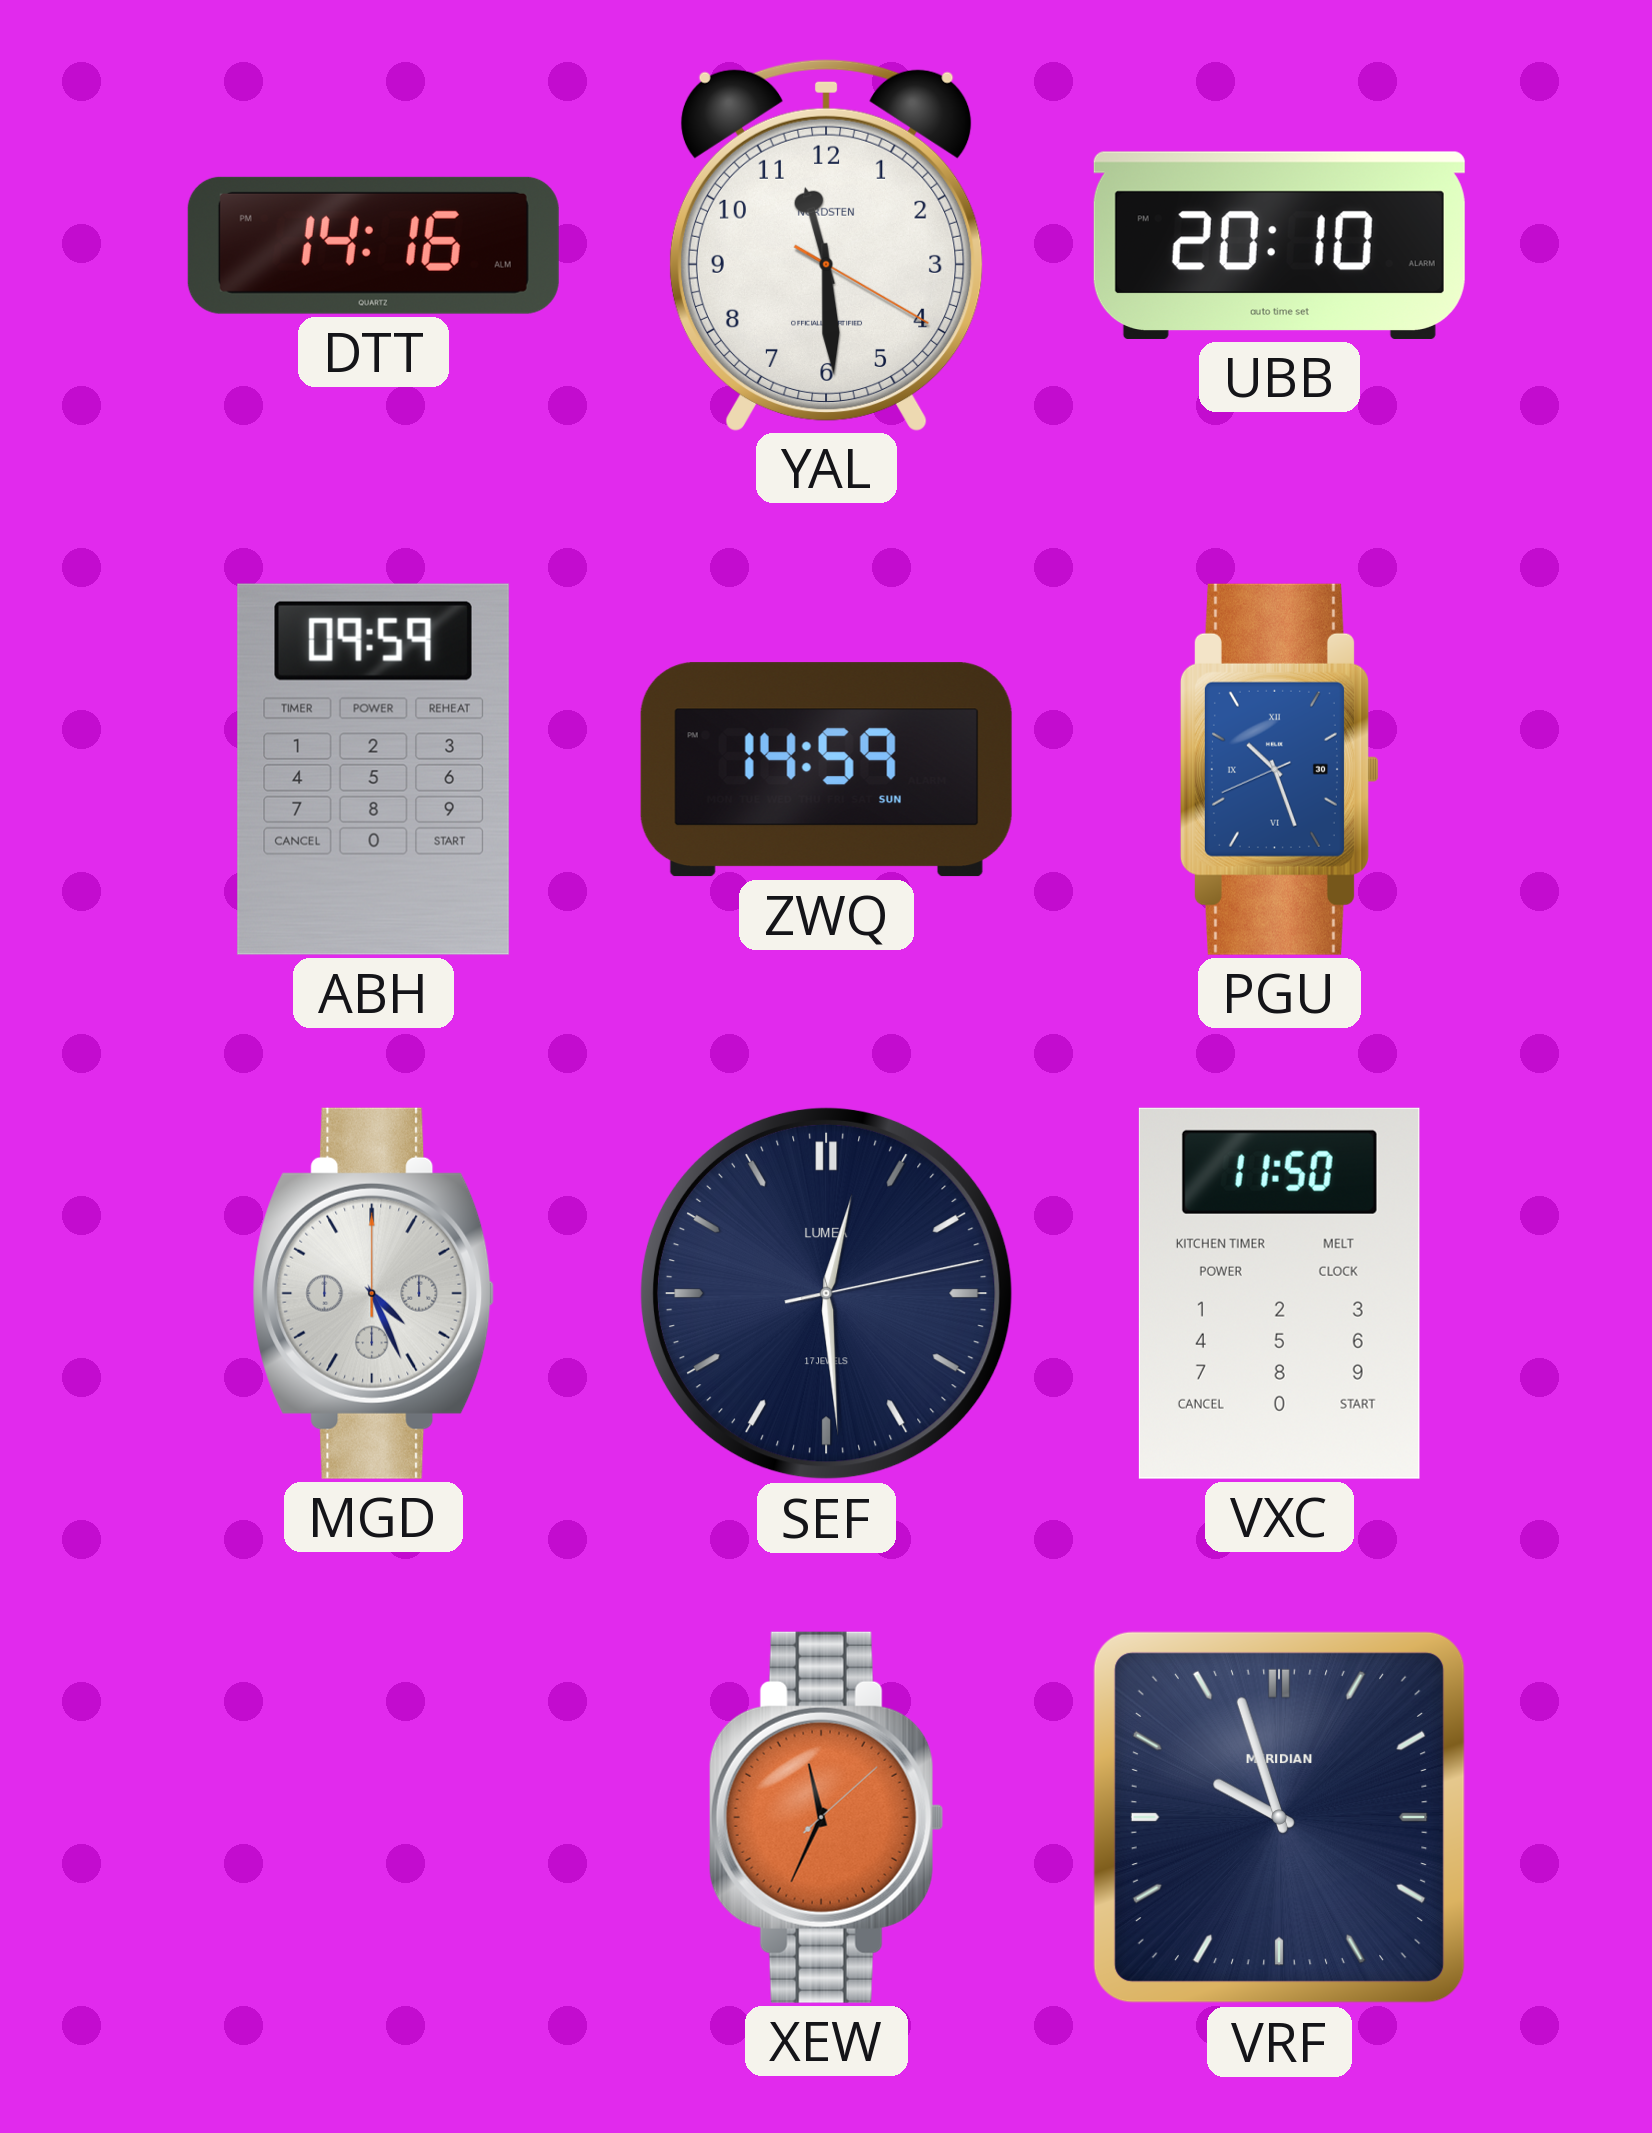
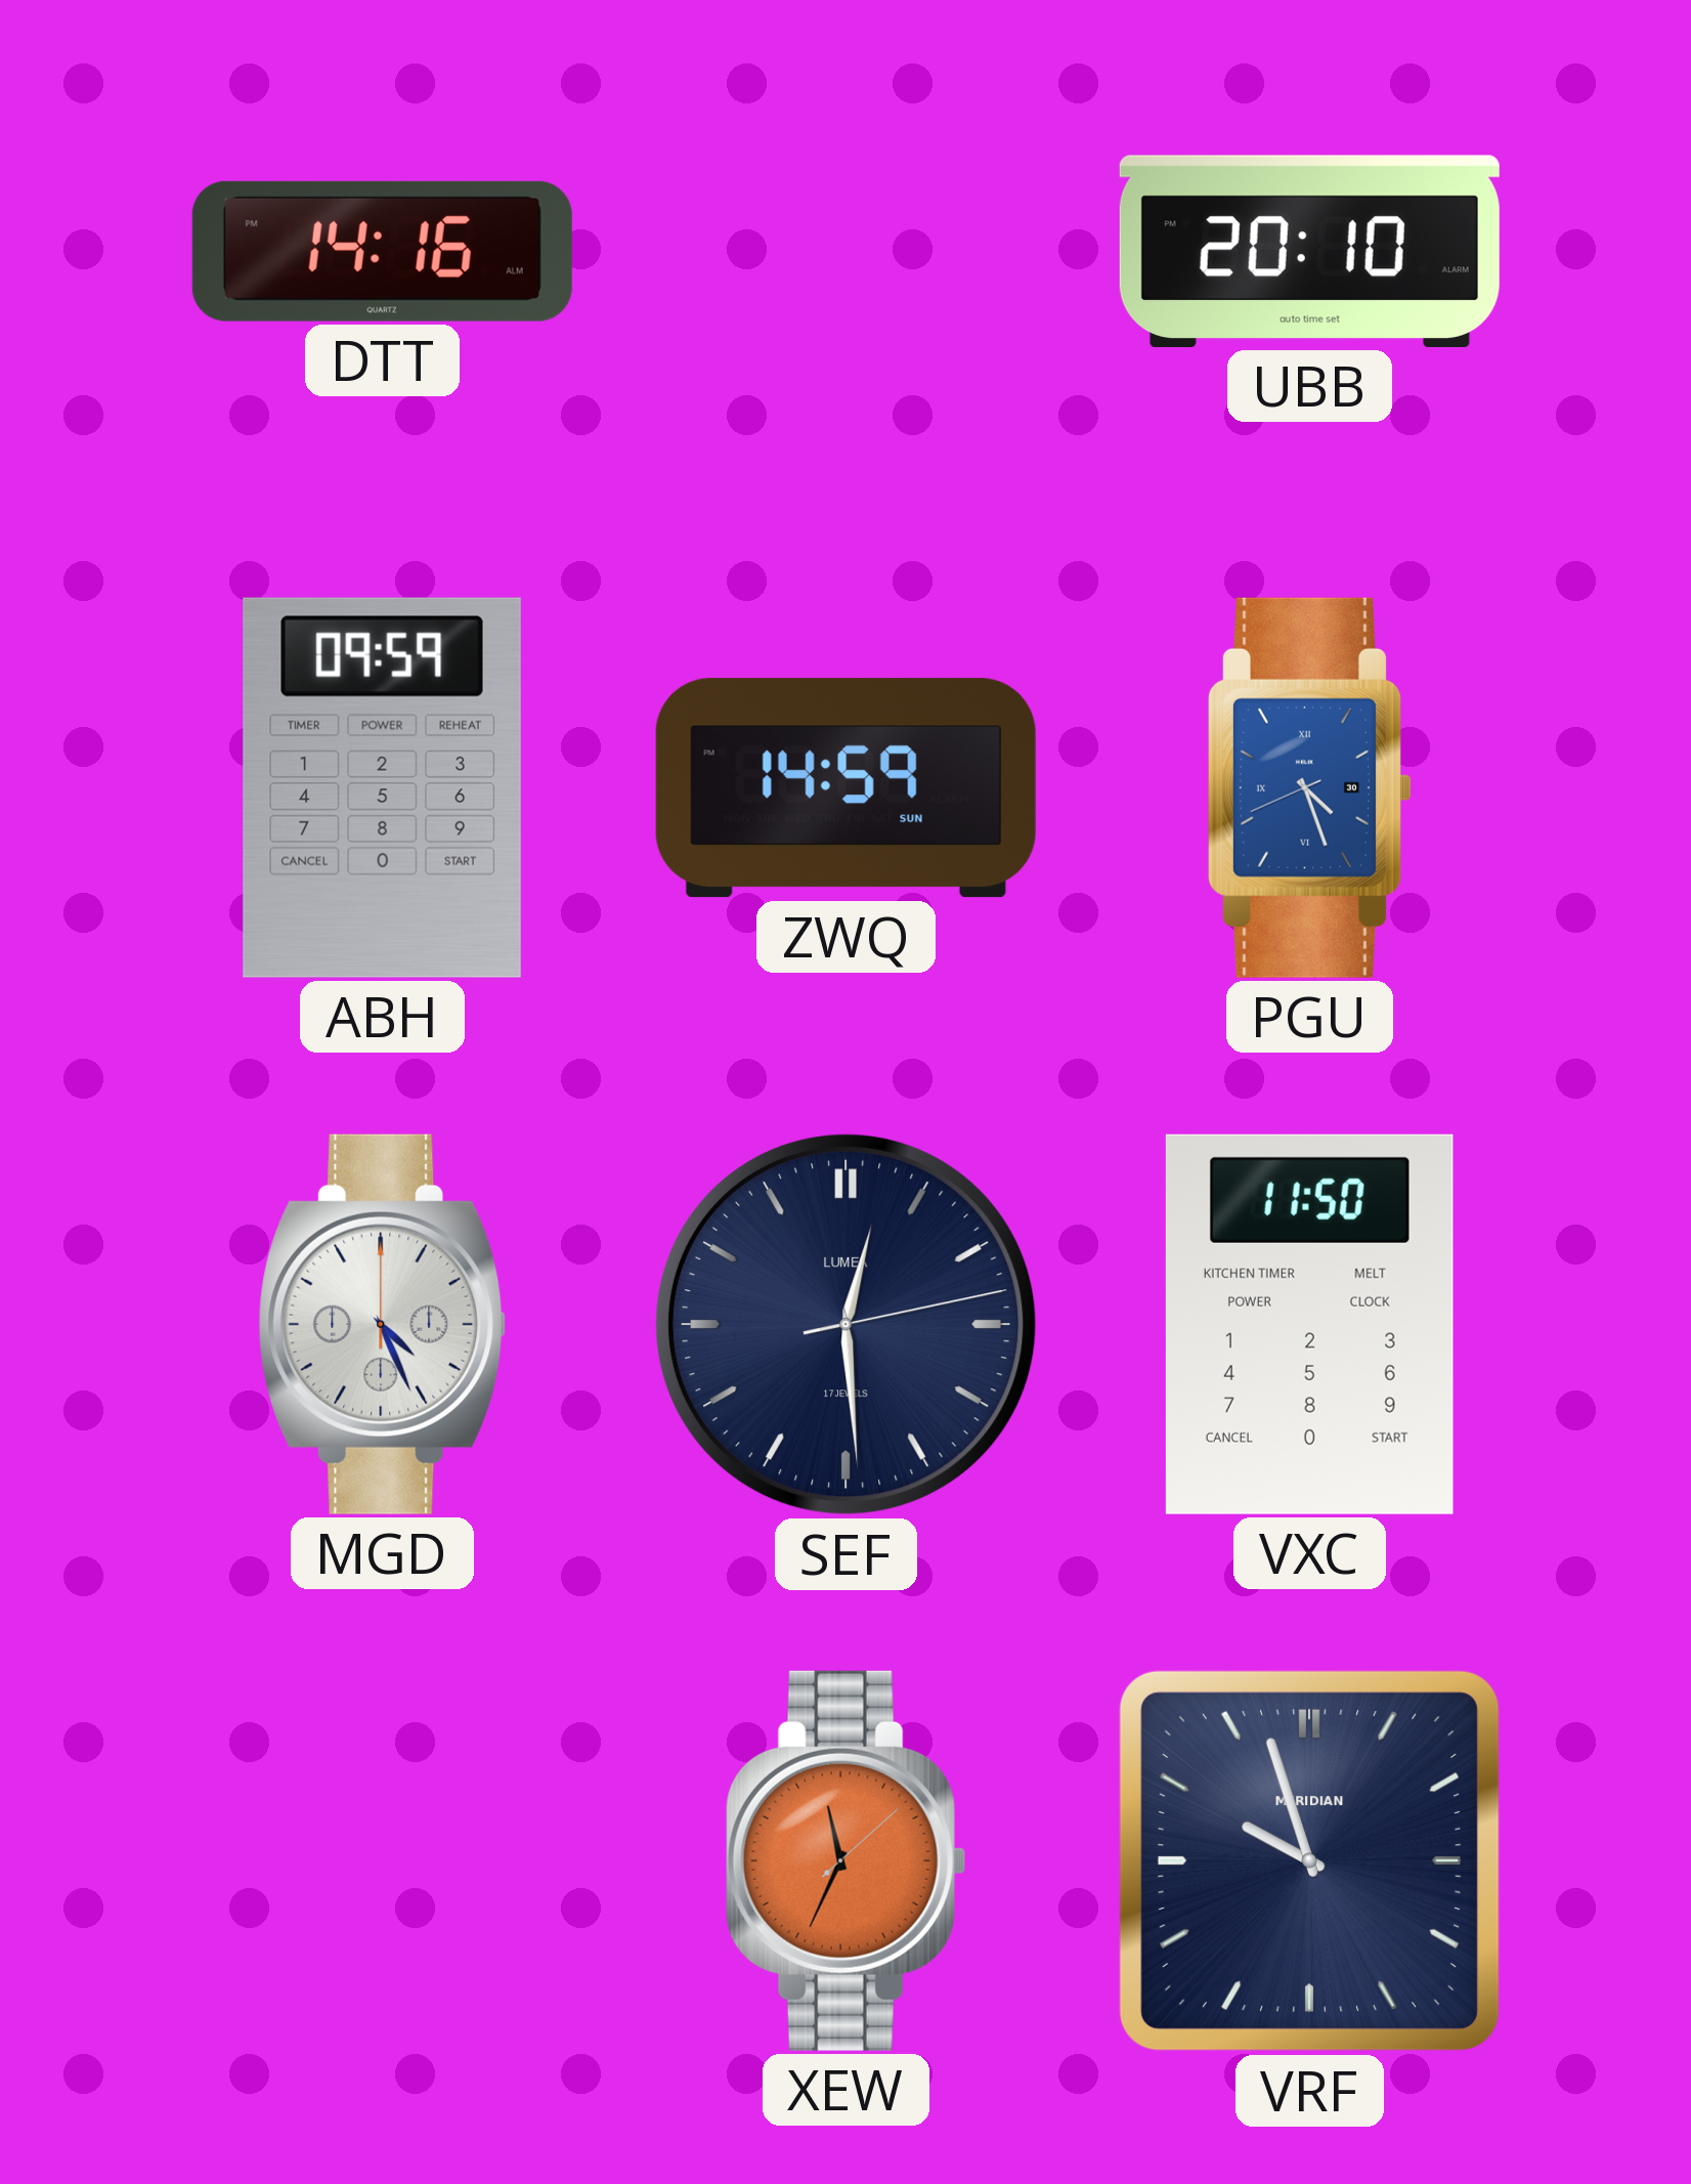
YAL: 11:29 -> none (826, 244)
PGU: 10:26 -> 4:26 (1309, 787)
